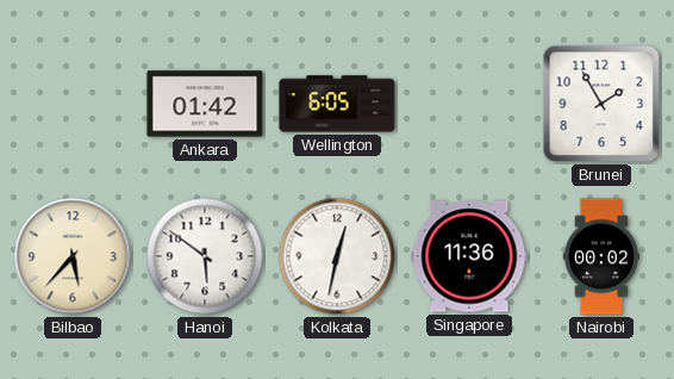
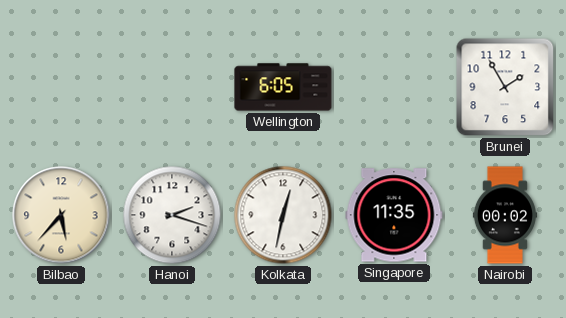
Ankara: 01:42 -> none (205, 104)
Hanoi: 5:51 -> 2:18 (172, 215)
Singapore: 11:36 -> 11:35 (394, 215)
